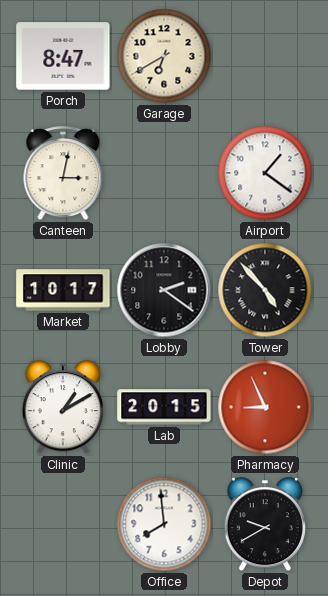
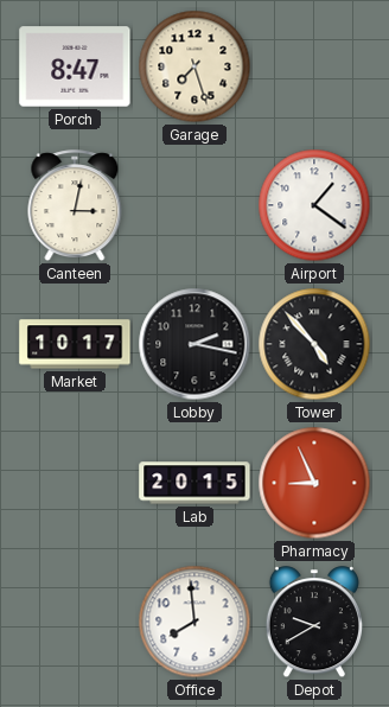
Garage: 6:40 -> 7:27 (194, 66)
Lobby: 2:21 -> 2:17 (194, 344)
Clinic: 1:10 -> none (62, 408)
